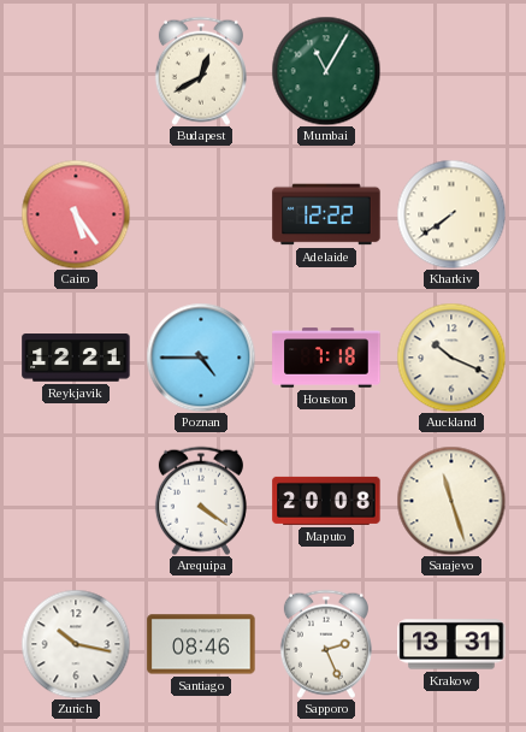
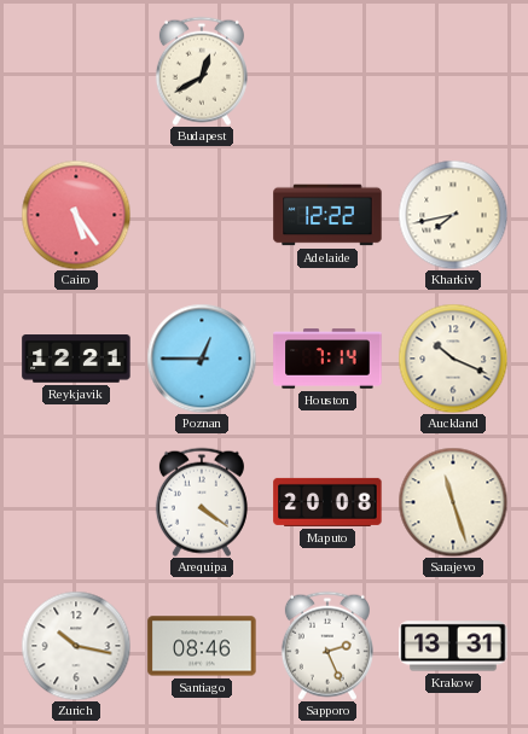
Mumbai: 11:05 -> none (326, 71)
Kharkiv: 7:39 -> 7:43 (453, 215)
Poznan: 4:45 -> 12:45 (202, 359)
Houston: 7:18 -> 7:14 (327, 359)
